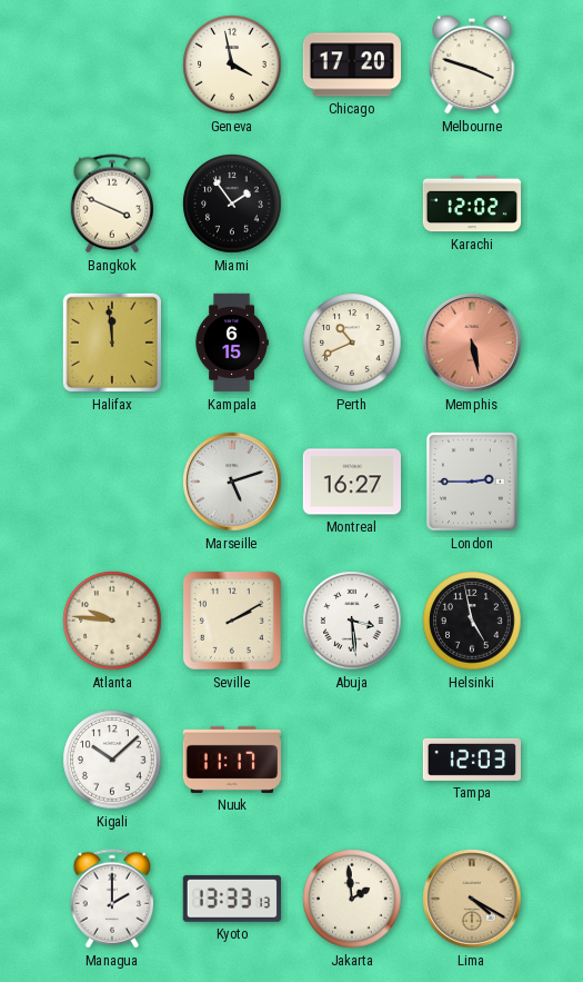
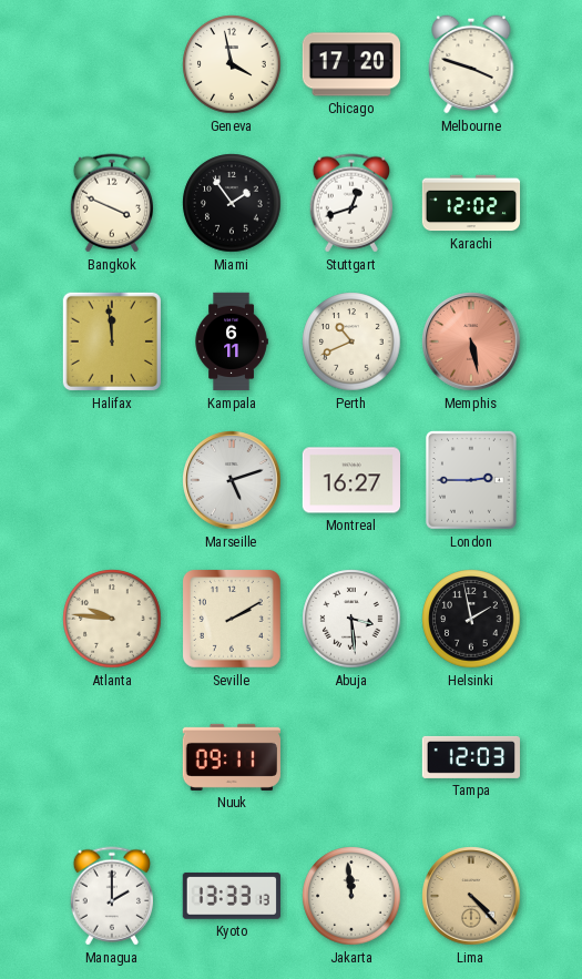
Stuttgart: none -> 12:42 (350, 203)
Kampala: 6:15 -> 6:11 (232, 341)
Helsinki: 4:58 -> 1:58 (471, 619)
Kigali: 10:08 -> none (112, 760)
Nuuk: 11:17 -> 09:11 (231, 757)
Jakarta: 1:59 -> 11:59 (351, 896)
Lima: 4:20 -> 4:23 (471, 896)
